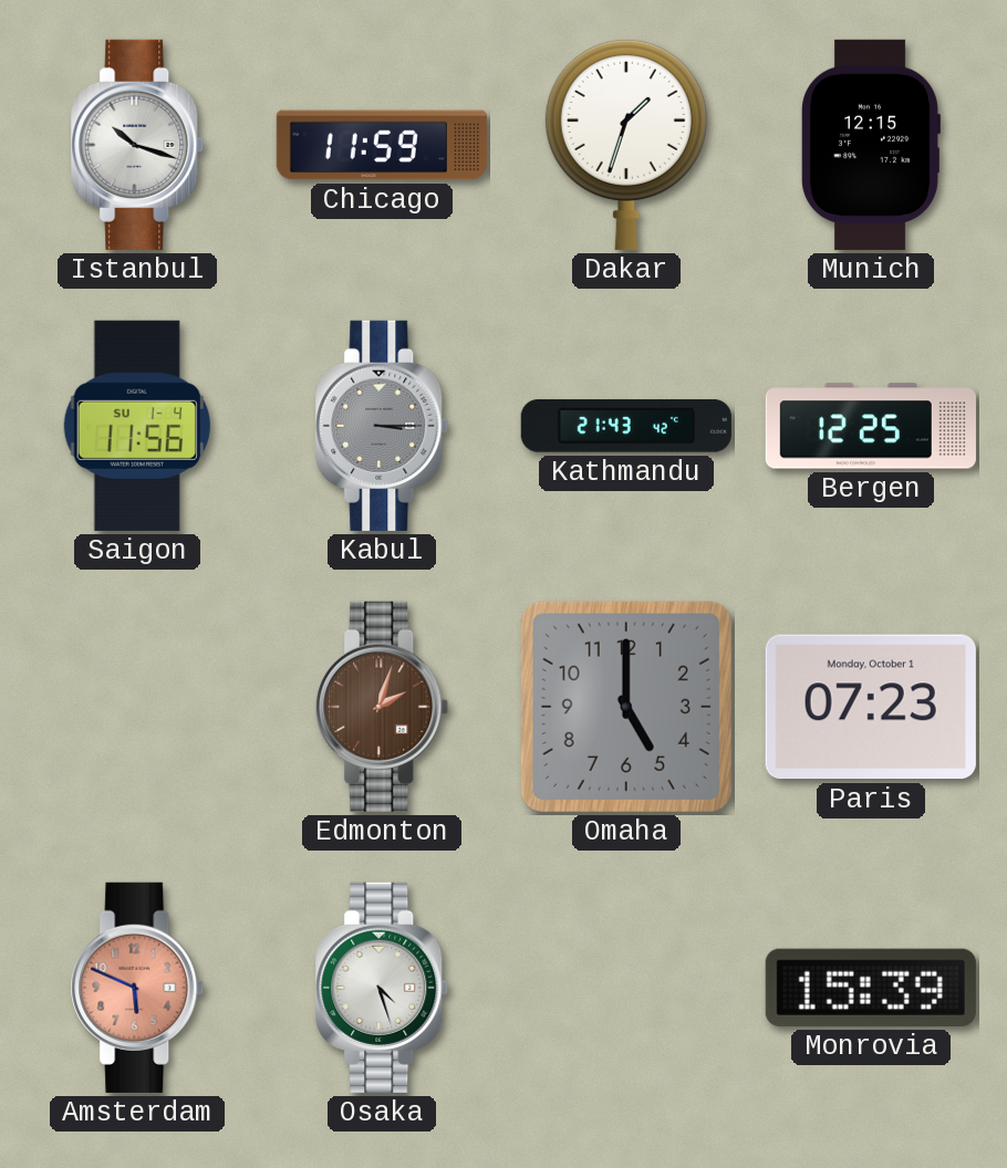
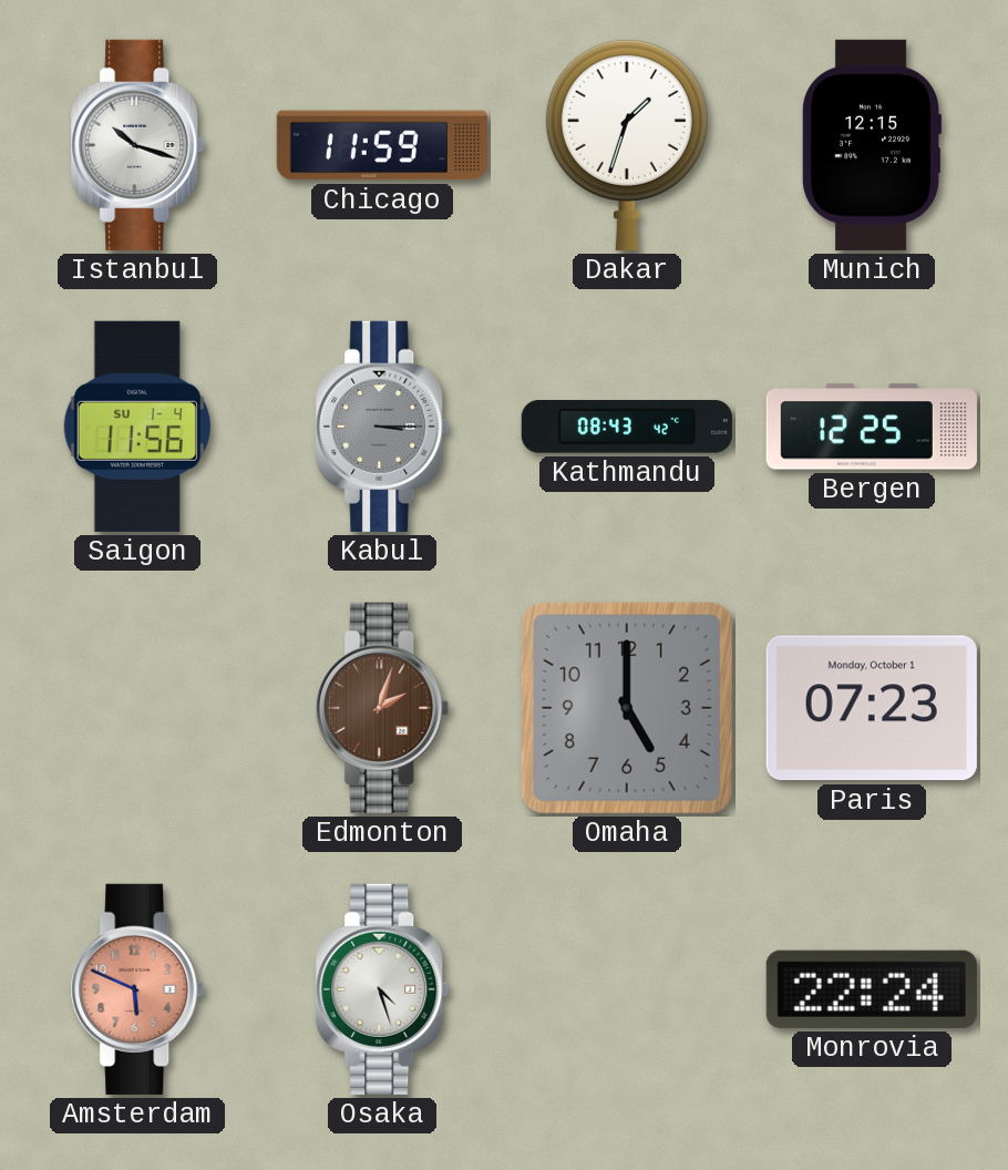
Kathmandu: 21:43 -> 08:43 (627, 428)
Monrovia: 15:39 -> 22:24 (872, 989)
